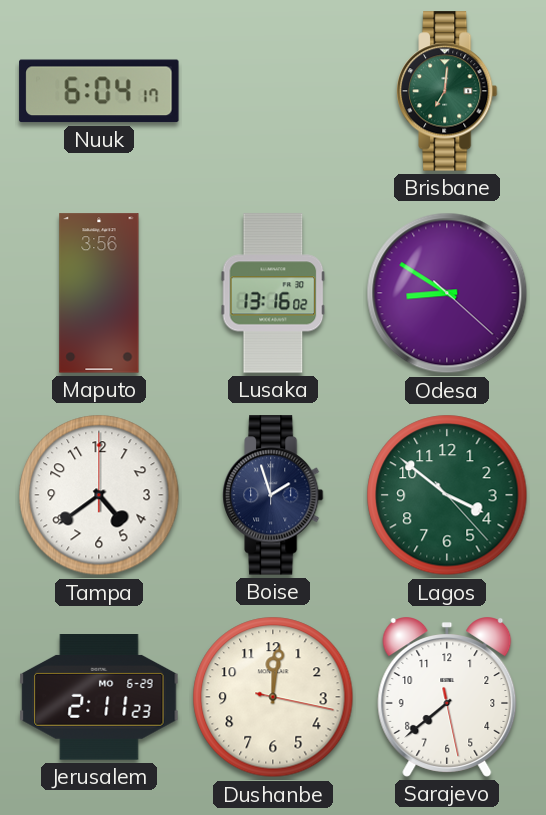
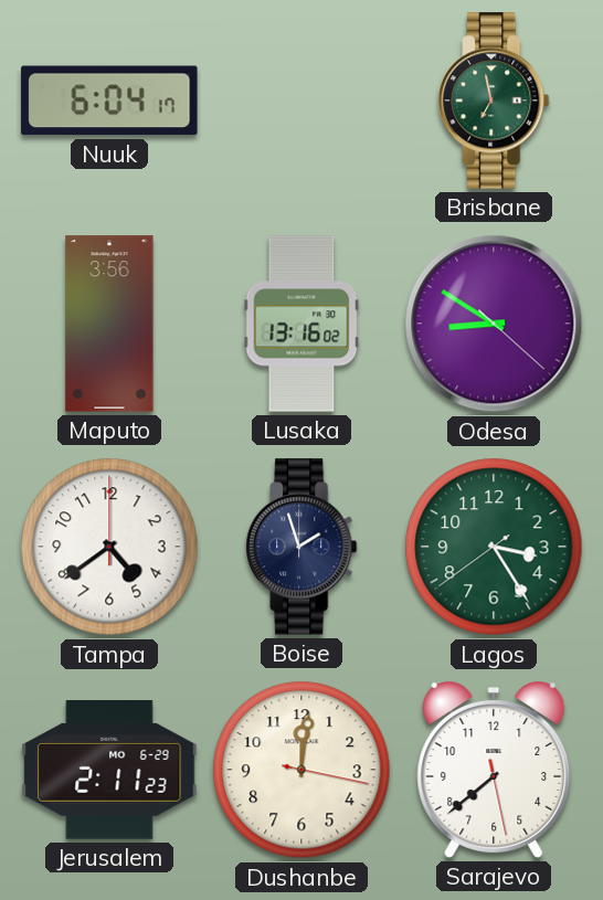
Brisbane: 7:01 -> 6:58 (495, 100)
Lagos: 3:51 -> 3:24 (494, 547)
